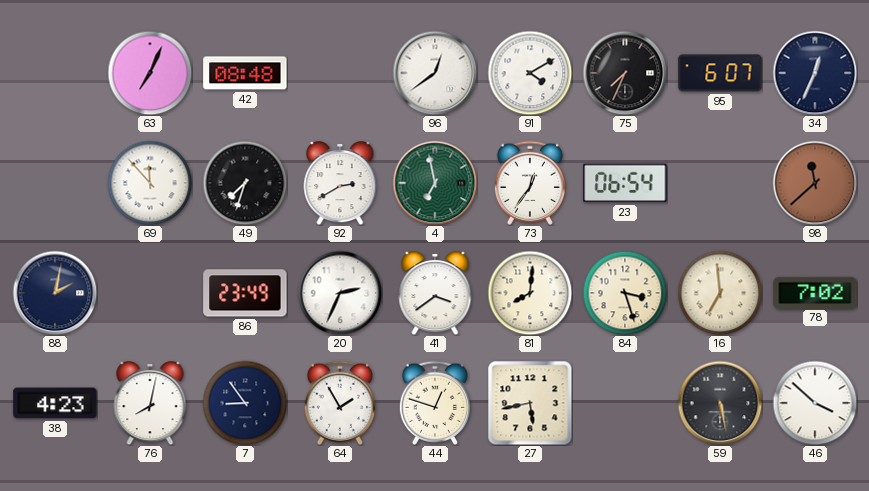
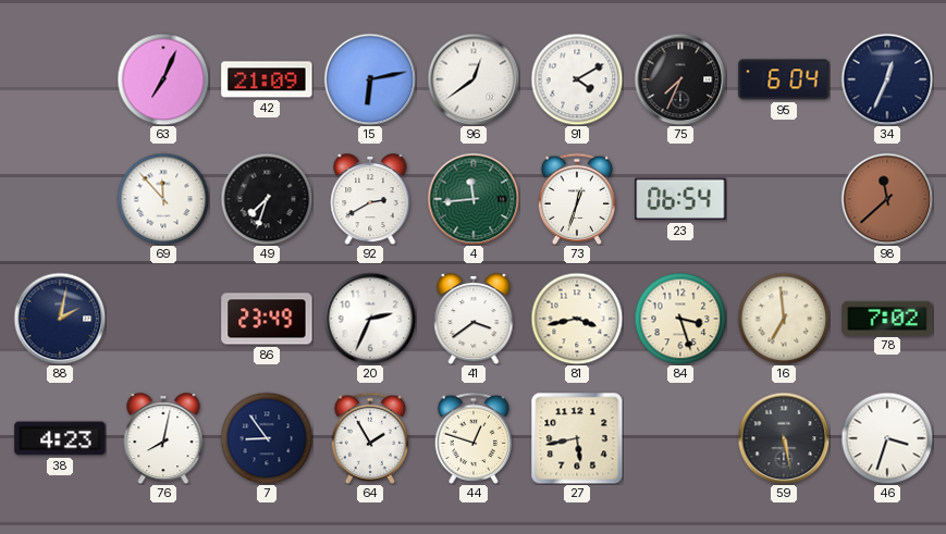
42: 08:48 -> 21:09 (267, 79)
15: none -> 6:13 (370, 79)
95: 6:07 -> 6:04 (784, 79)
4: 6:58 -> 11:44 (474, 199)
73: 12:36 -> 12:33 (576, 199)
81: 8:01 -> 3:43 (577, 319)
46: 3:52 -> 3:33 (887, 438)
